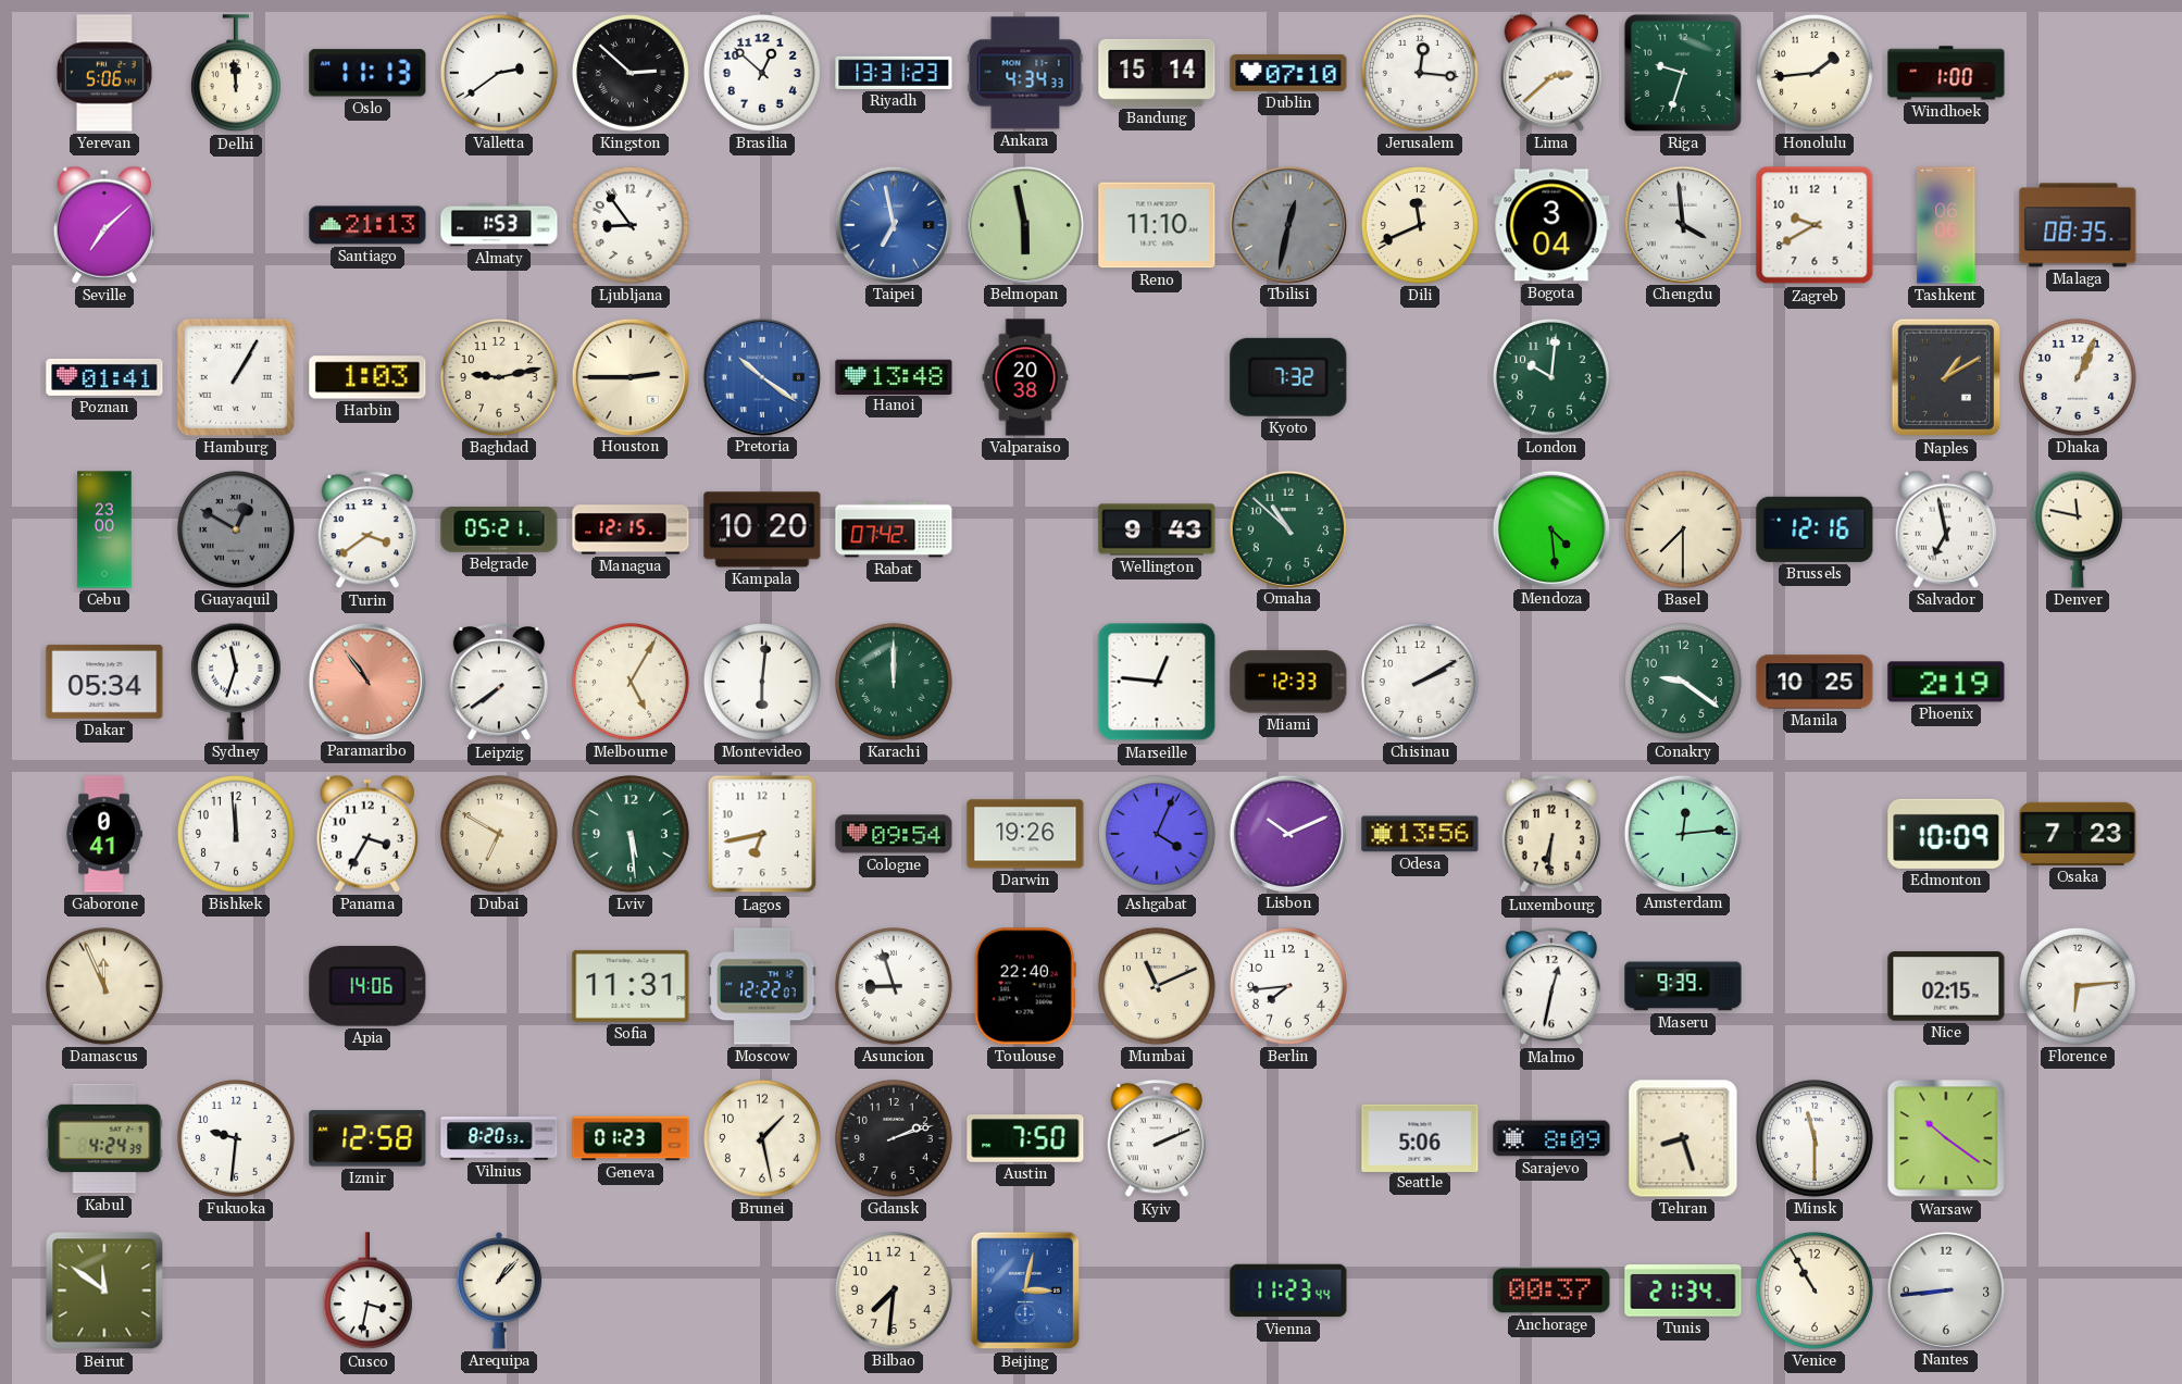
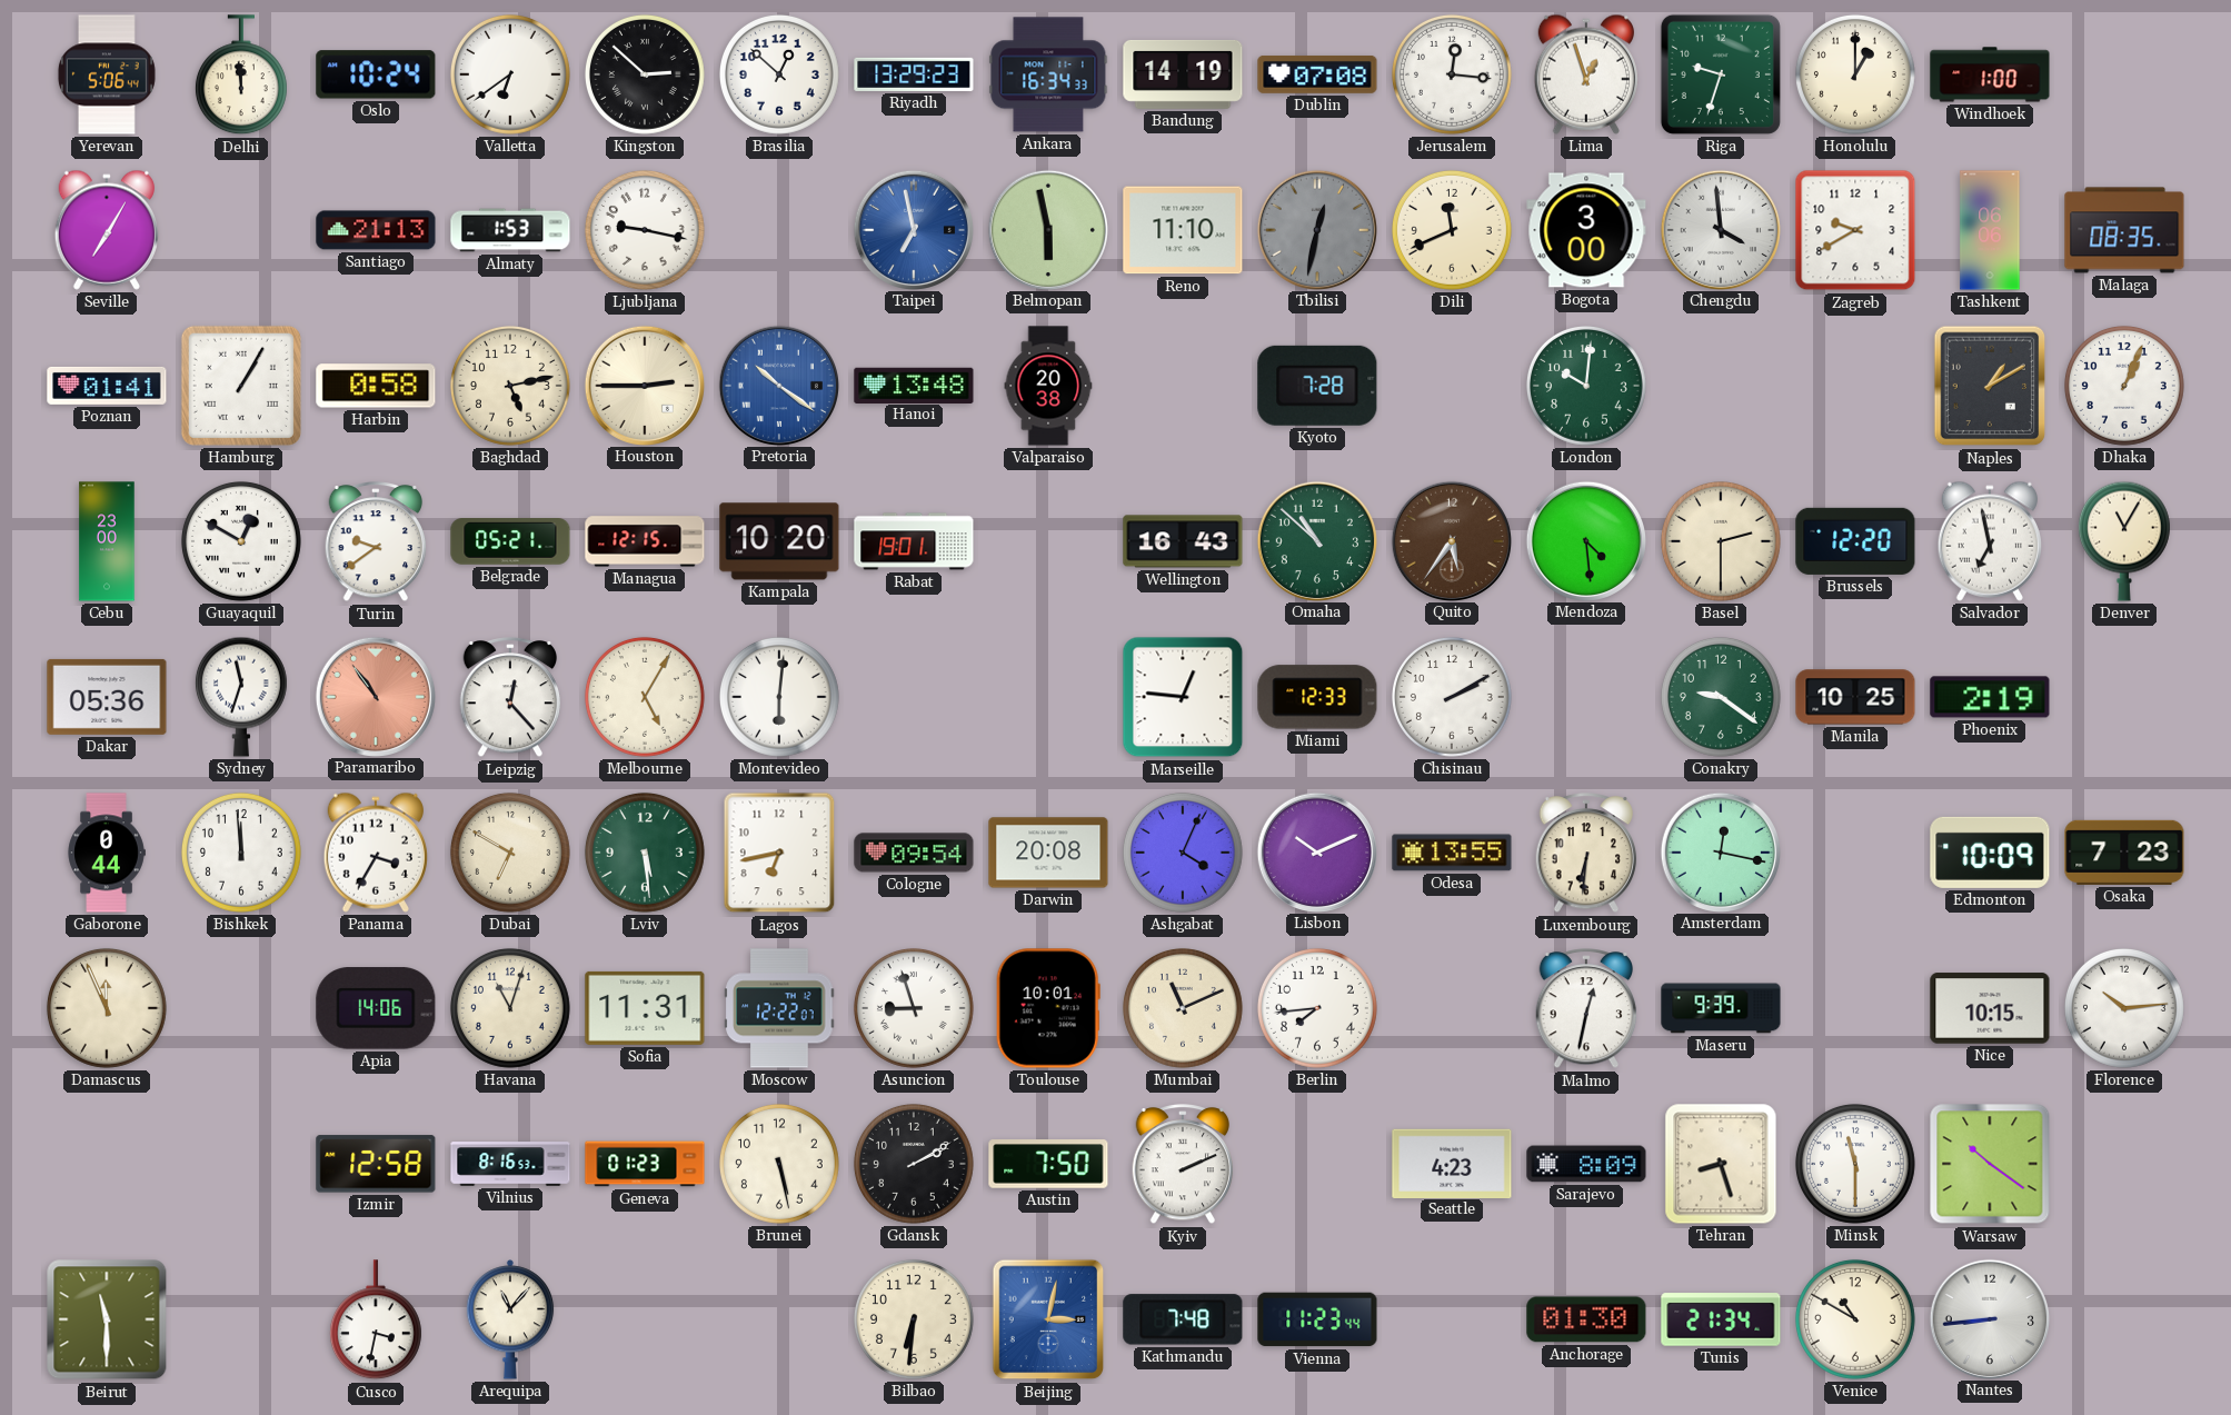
Oslo: 11:13 -> 10:24 (376, 74)
Valletta: 2:39 -> 6:39 (510, 74)
Riyadh: 13:31 -> 13:29 (914, 74)
Ankara: 4:34 -> 16:34 (1048, 74)
Bandung: 15:14 -> 14:19 (1183, 74)
Dublin: 07:10 -> 07:08 (1317, 74)
Lima: 2:38 -> 12:57 (1586, 74)
Honolulu: 1:44 -> 1:00 (1855, 74)
Seville: 7:08 -> 7:05 (107, 230)
Ljubljana: 8:54 -> 9:17 (645, 230)
Bogota: 3:04 -> 3:00 (1586, 230)
Harbin: 1:03 -> 0:58 (376, 386)
Baghdad: 9:13 -> 5:13 (510, 386)
Kyoto: 7:32 -> 7:28 (1317, 386)
Guayaquil dial: grey -> white (241, 541)
Turin: 3:39 -> 9:39 (376, 542)
Rabat: 07:42 -> 19:01 (914, 541)
Wellington: 9:43 -> 16:43 (1183, 541)
Quito: none -> 5:36 (1451, 540)
Basel: 7:30 -> 2:30 (1721, 541)
Brussels: 12:16 -> 12:20 (1855, 541)
Denver: 11:47 -> 11:05 (2124, 541)
Dakar: 05:34 -> 05:36 (107, 697)
Leipzig: 7:39 -> 12:23 (510, 698)
Karachi: 12:00 -> none (894, 682)
Gaborone: 0:41 -> 0:44 (107, 853)
Darwin: 19:26 -> 20:08 (1048, 853)
Odesa: 13:56 -> 13:55 (1452, 853)
Amsterdam: 12:14 -> 12:17 (1720, 851)
Havana: none -> 11:03 (510, 1008)
Toulouse: 22:40 -> 10:01 (1048, 1008)
Nice: 02:15 -> 10:15 (1990, 1008)
Florence: 6:14 -> 10:14 (2124, 1008)
Kabul: 4:24 -> none (104, 1138)
Fukuoka: 9:31 -> none (236, 1138)
Vilnius: 8:20 -> 8:16 (510, 1164)
Brunei: 1:28 -> 5:28 (779, 1164)
Gdansk: 2:12 -> 2:10 (914, 1164)
Seattle: 5:06 -> 4:23 (1452, 1163)
Beirut: 11:51 -> 11:30 (107, 1319)
Arequipa: 1:07 -> 11:07 (510, 1319)
Bilbao: 7:31 -> 6:31 (914, 1319)
Kathmandu: none -> 7:48 (1183, 1319)
Anchorage: 00:37 -> 01:30 (1586, 1319)
Venice: 10:55 -> 10:50 (1855, 1319)
